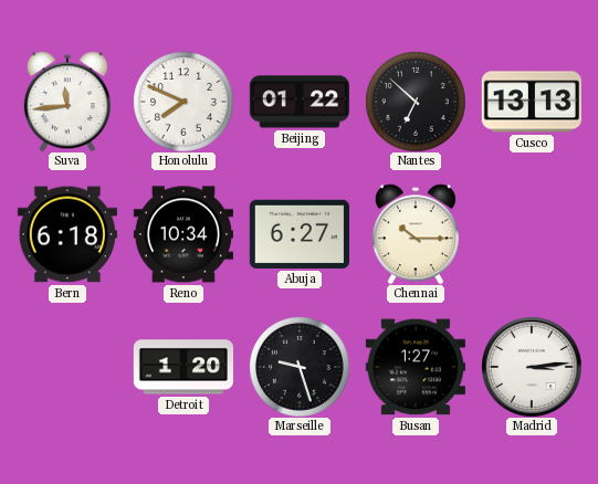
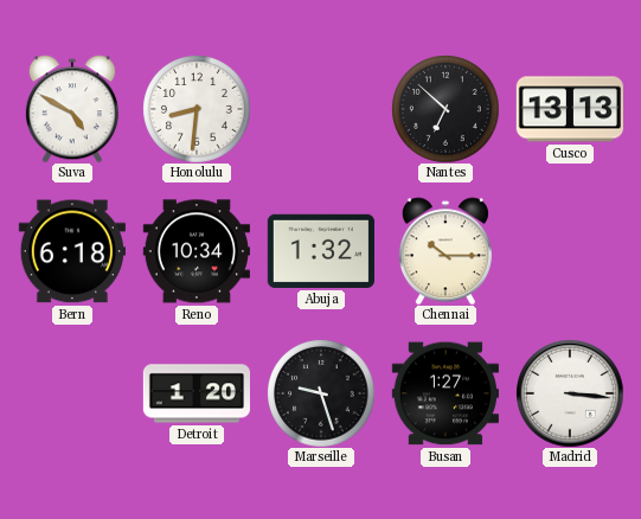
Suva: 11:44 -> 4:50 (72, 109)
Honolulu: 7:49 -> 8:31 (197, 109)
Beijing: 01:22 -> none (300, 102)
Abuja: 6:27 -> 1:32 (321, 251)
Madrid: 3:14 -> 3:16 (570, 393)
